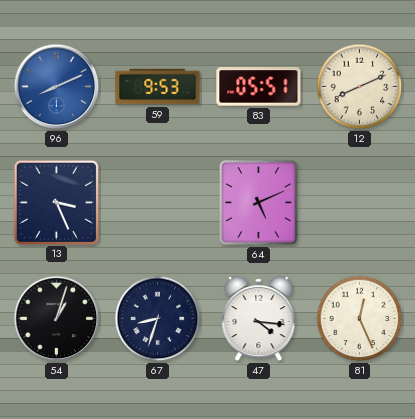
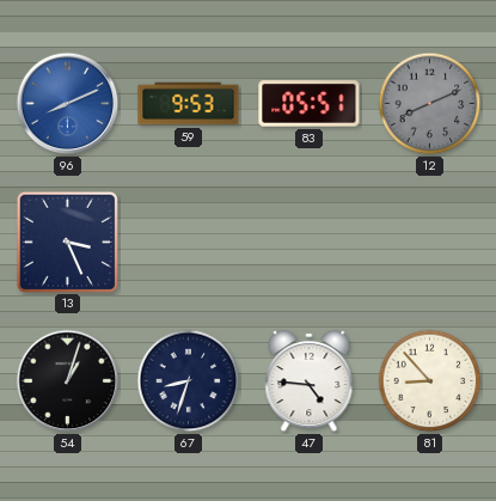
12 dial: cream -> grey (430, 104)
64: 5:11 -> none (259, 203)
47: 4:16 -> 4:46 (310, 381)
81: 12:26 -> 8:53 (430, 381)
